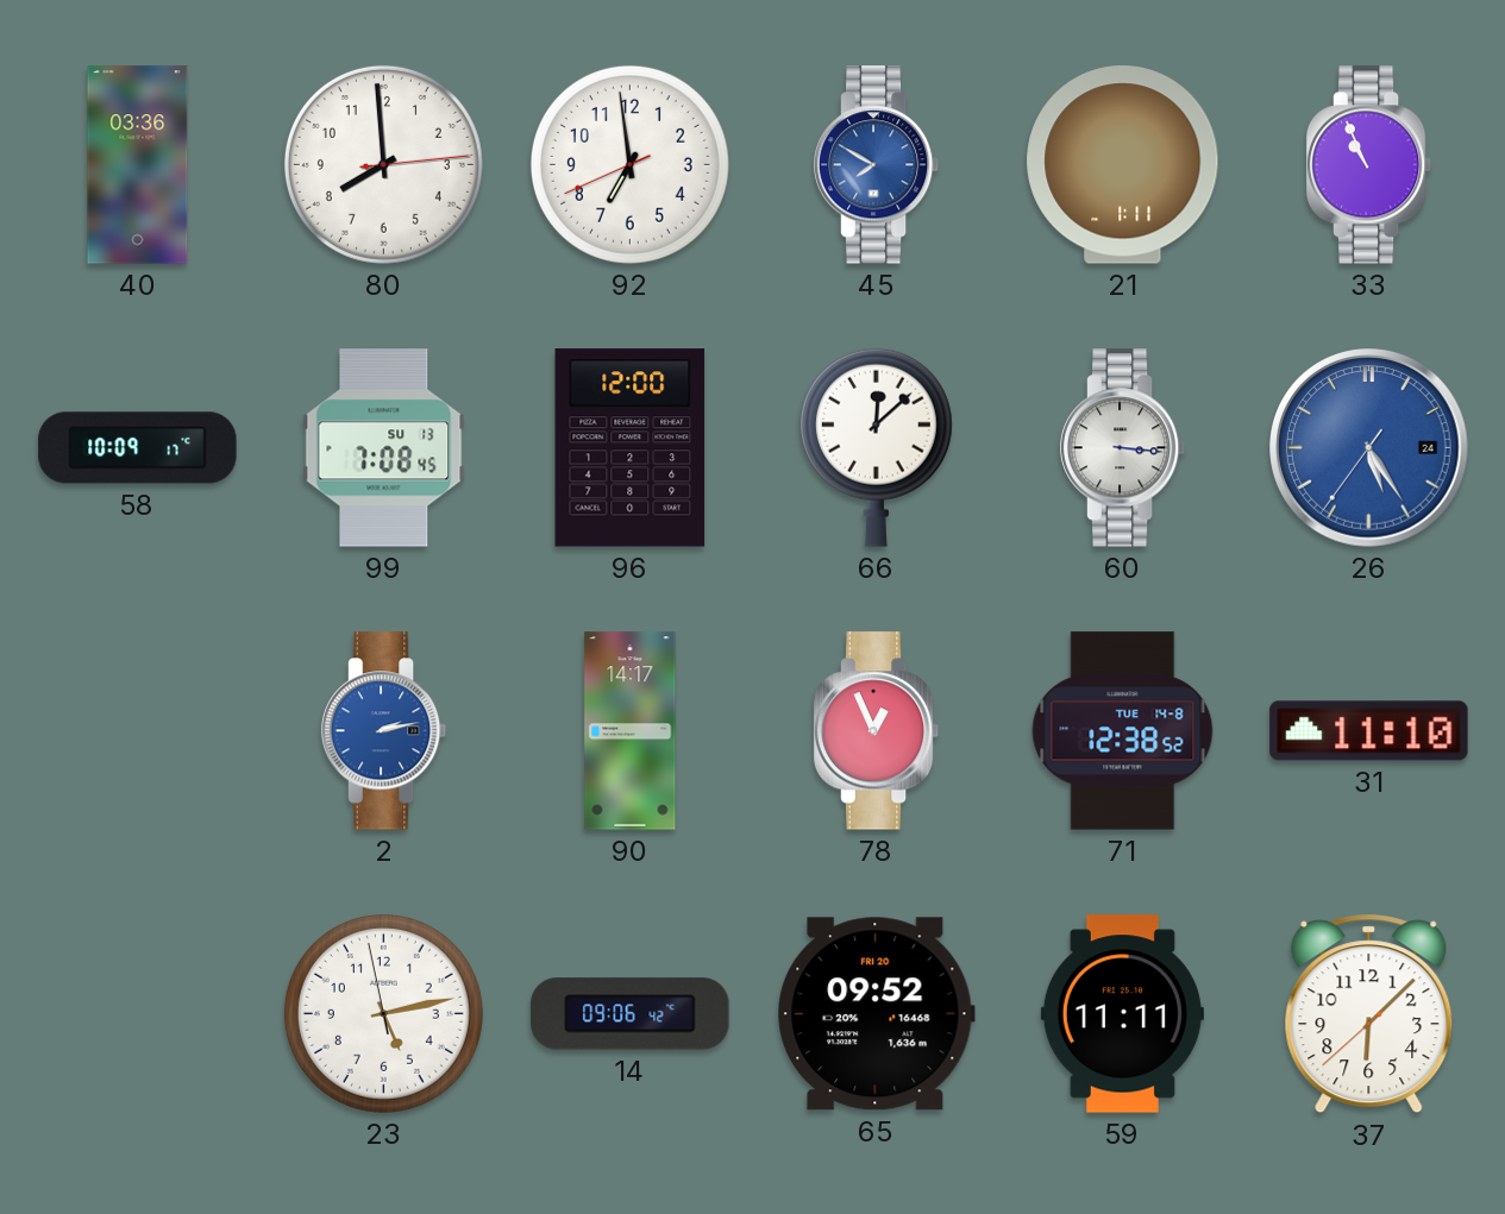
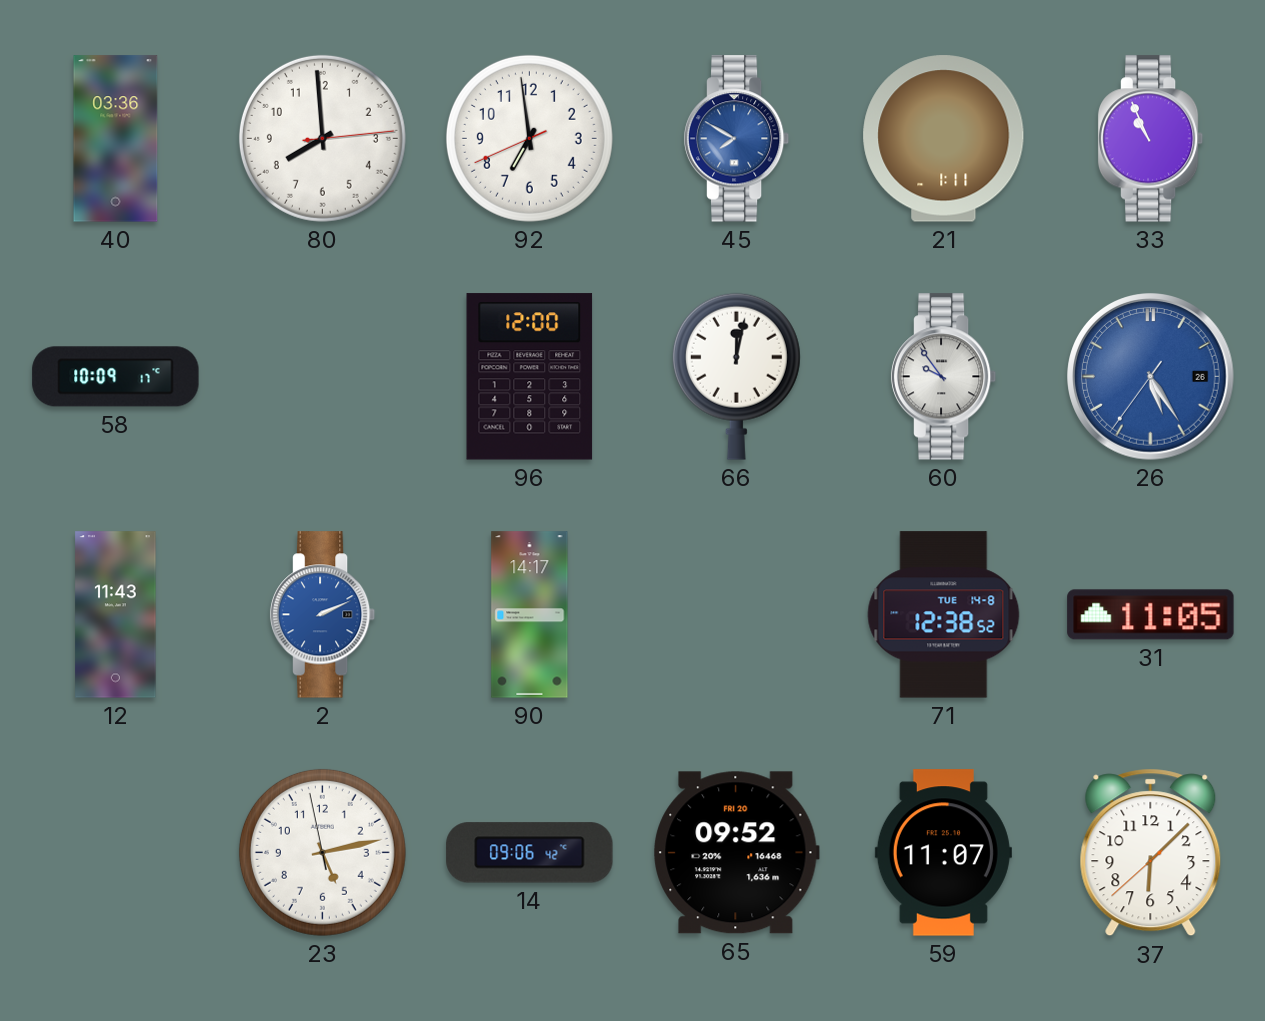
99: 7:08 -> none (384, 448)
66: 12:08 -> 12:02 (736, 376)
60: 3:16 -> 9:54 (944, 377)
26 date: 24 -> 26 (1151, 377)
12: none -> 11:43 (116, 615)
2: 2:13 -> 2:11 (323, 615)
78: 12:56 -> none (877, 731)
31: 11:10 -> 11:05 (1151, 615)
59: 11:11 -> 11:07 (943, 853)
